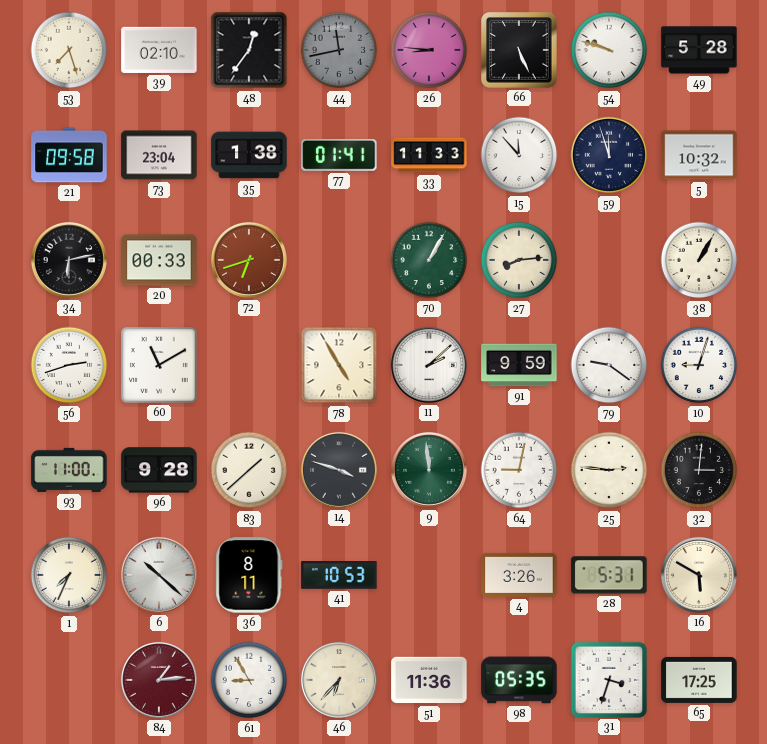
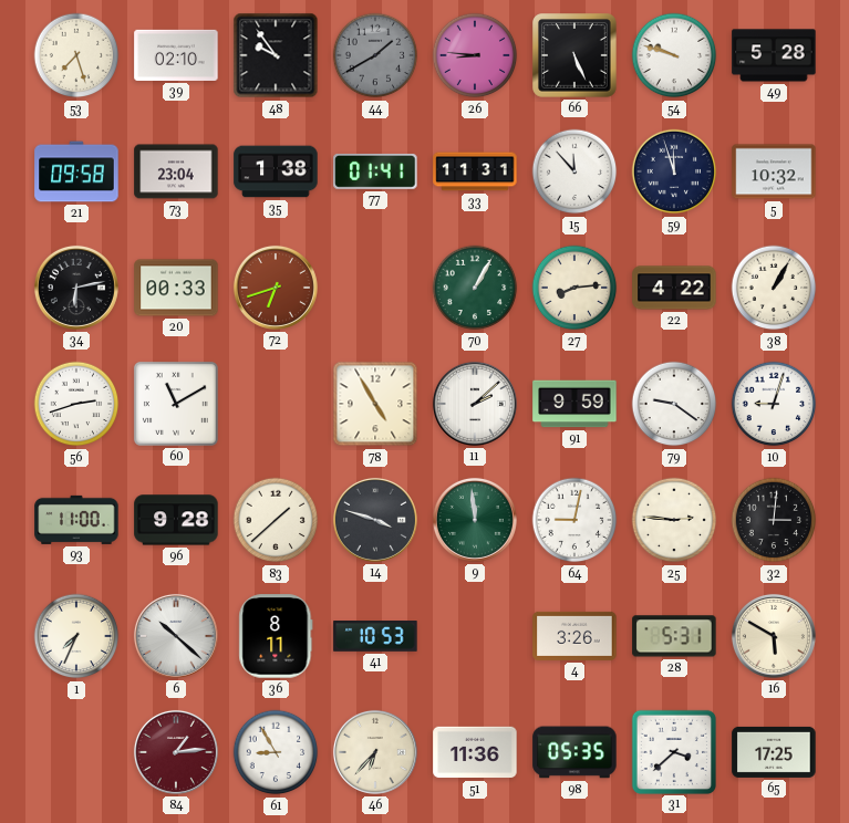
48: 12:36 -> 9:54 (276, 55)
44: 11:43 -> 1:40 (375, 55)
33: 11:33 -> 11:31 (475, 171)
22: none -> 4:22 (674, 288)
31: 3:33 -> 3:38 (673, 751)
